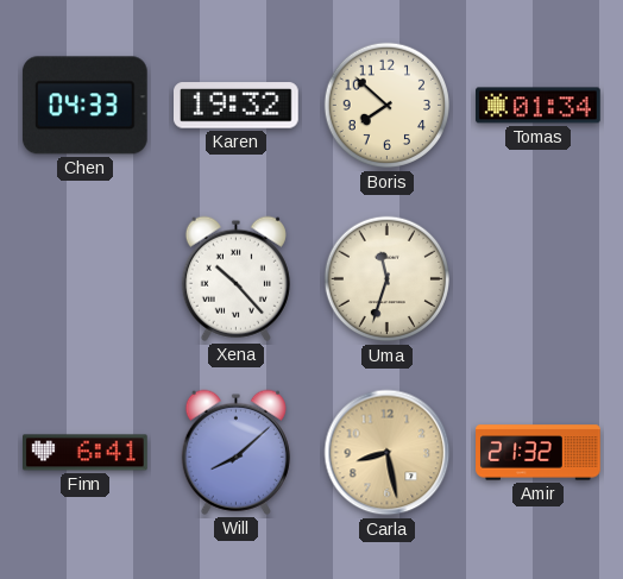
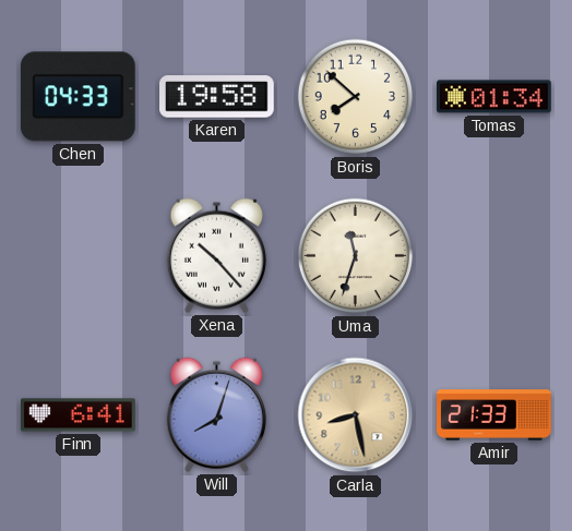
Karen: 19:32 -> 19:58 (217, 97)
Will: 8:08 -> 8:03 (216, 414)
Amir: 21:32 -> 21:33 (494, 415)
